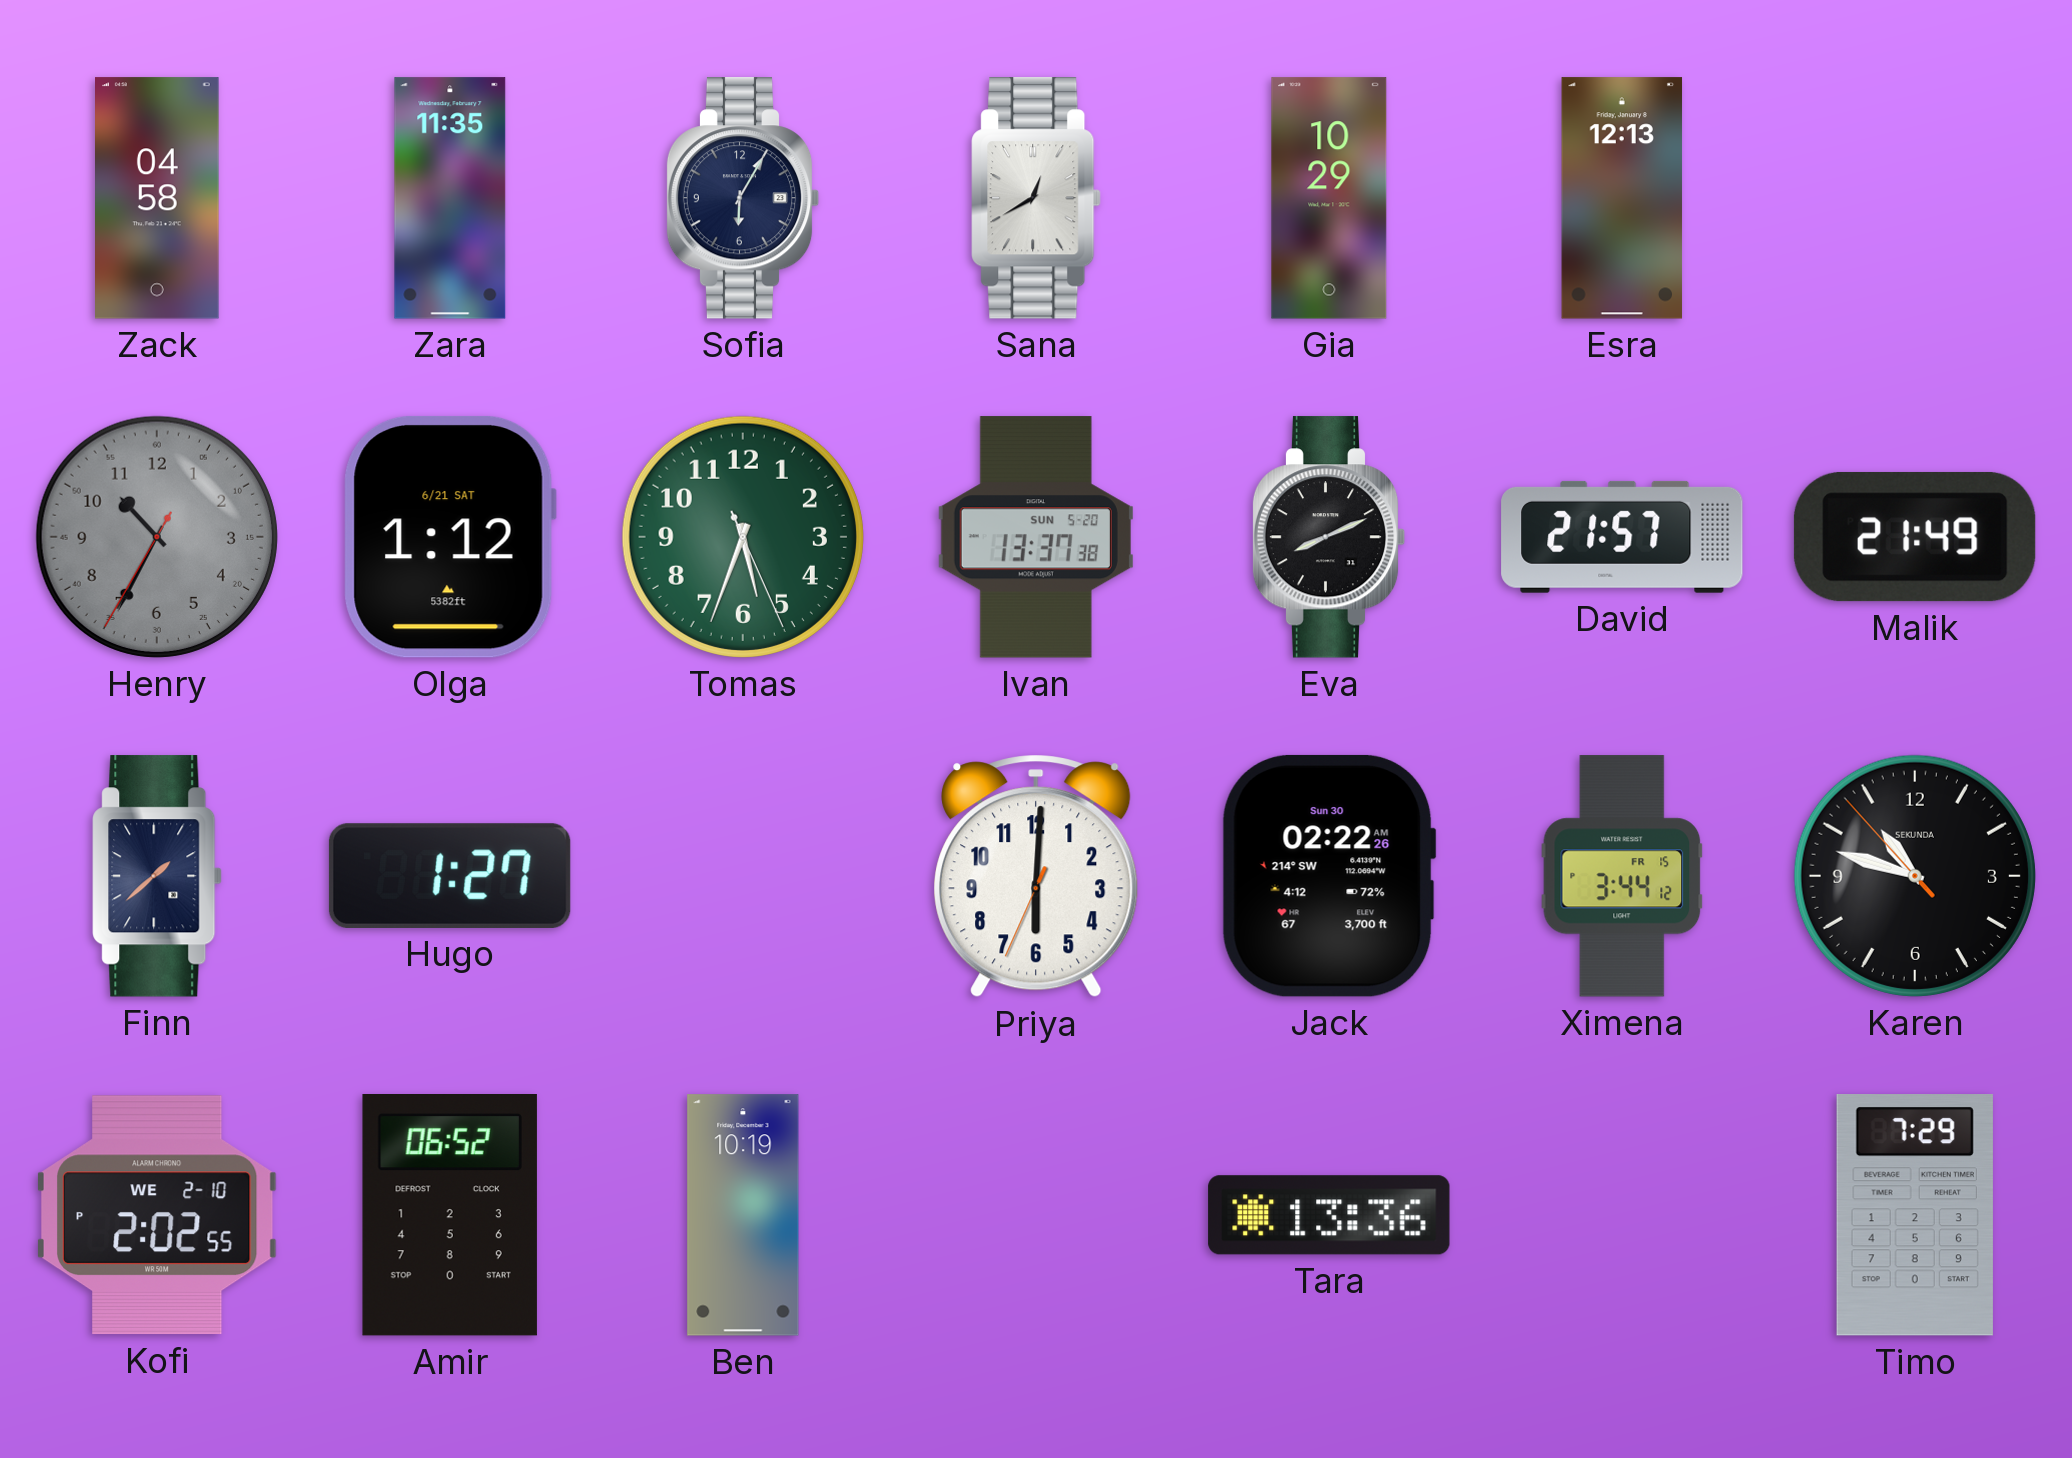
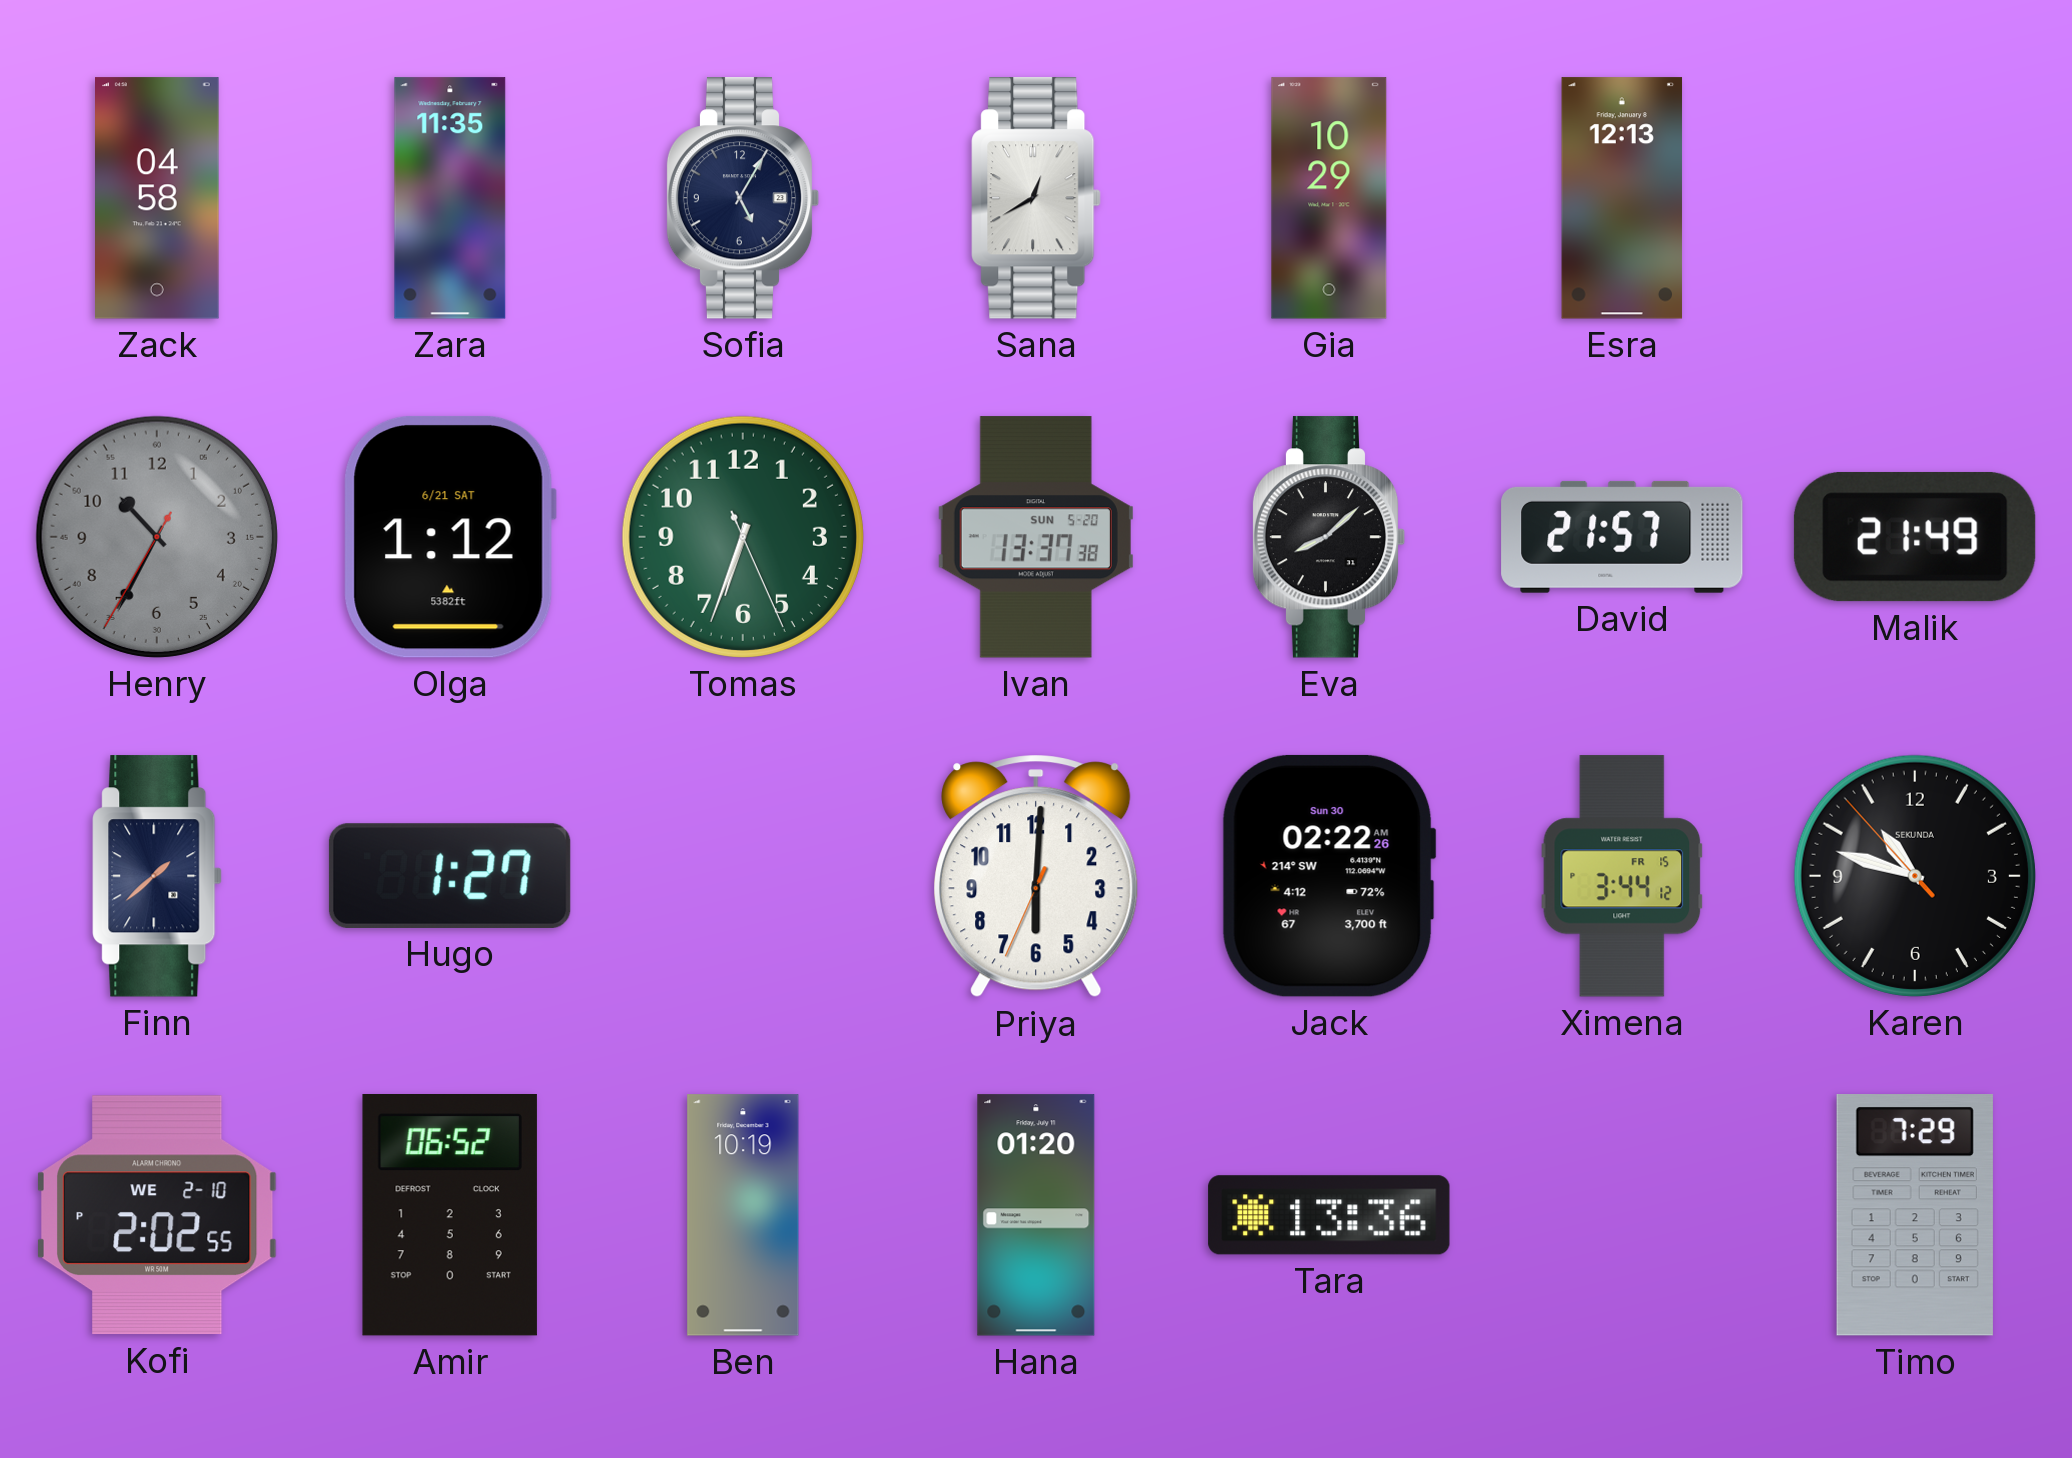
Sofia: 6:05 -> 5:05 (743, 198)
Tomas: 5:33 -> 6:33 (743, 537)
Eva: 8:11 -> 8:08 (1329, 537)
Hana: none -> 01:20 (1036, 1215)
